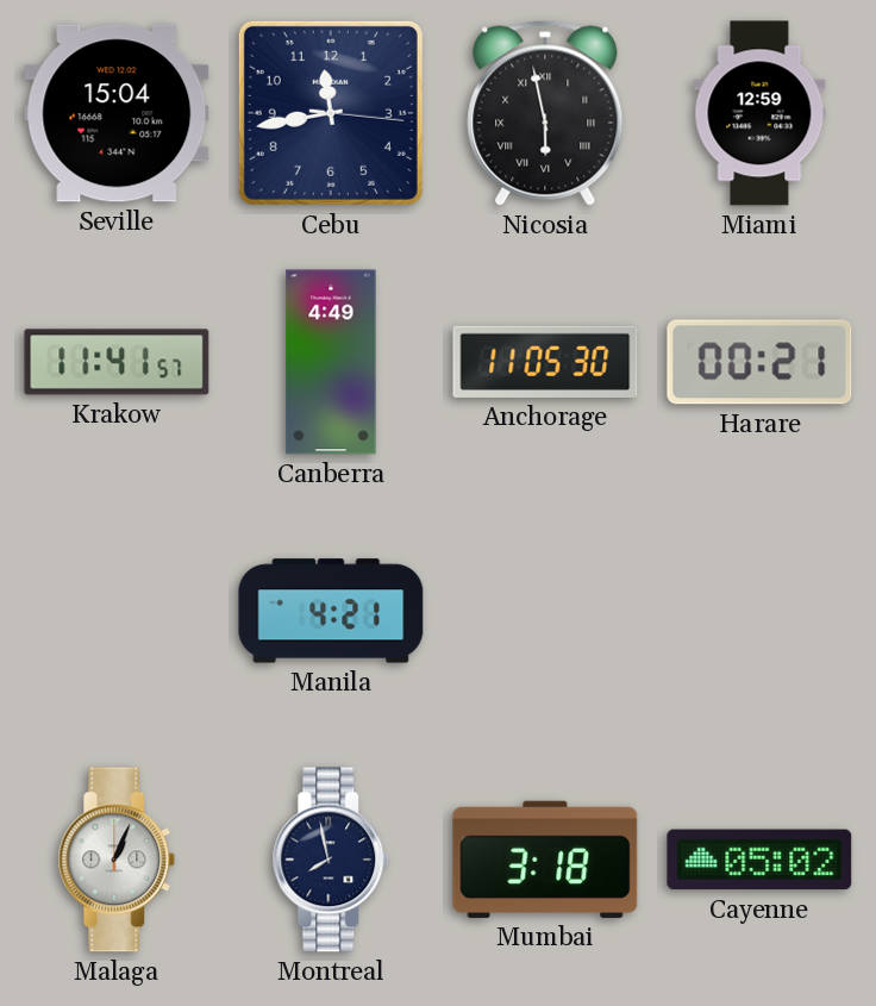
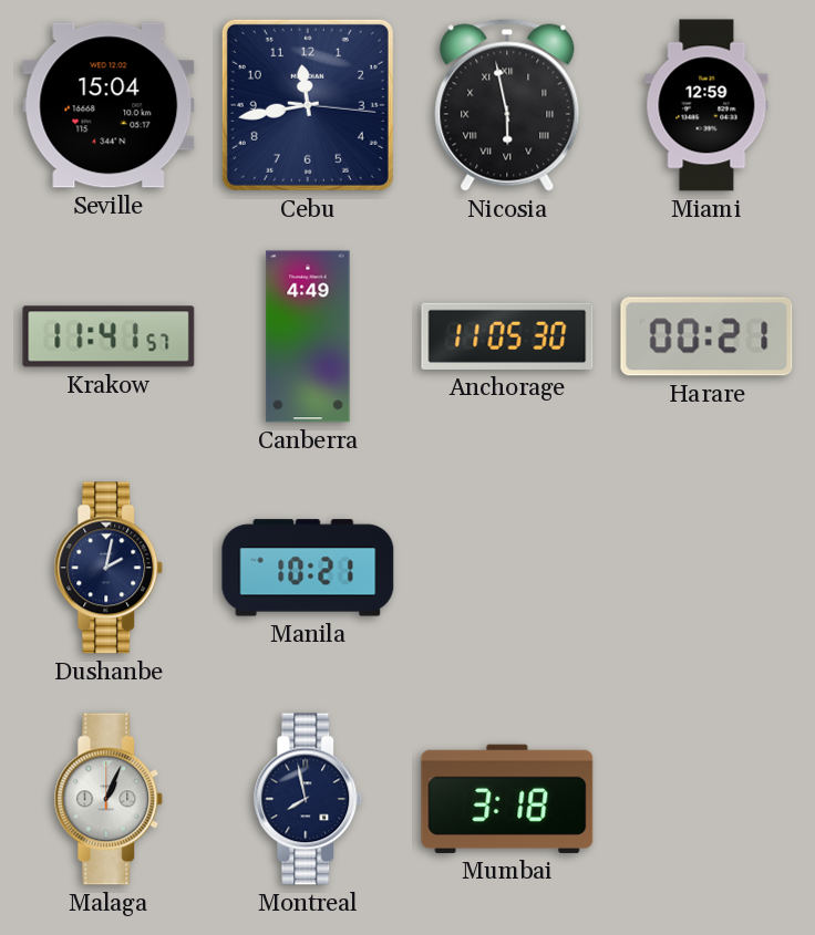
Dushanbe: none -> 2:02 (109, 568)
Manila: 4:21 -> 10:21 (308, 568)
Cayenne: 05:02 -> none (759, 860)
